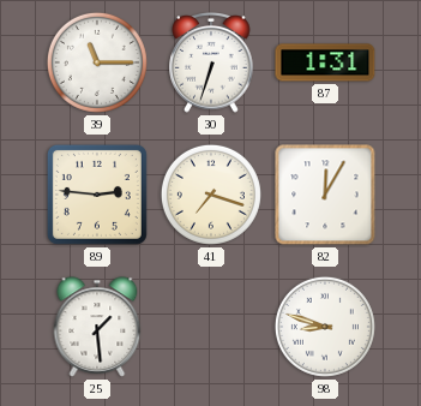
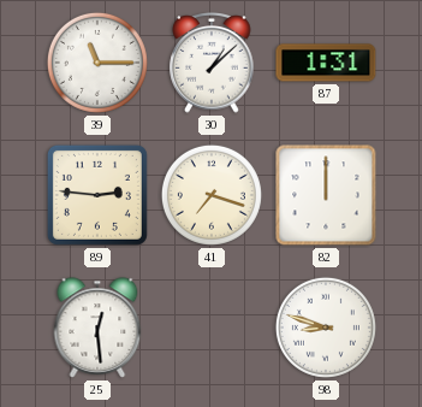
30: 6:33 -> 1:08 (212, 64)
82: 12:05 -> 12:00 (326, 195)
25: 1:29 -> 12:29 (97, 328)
